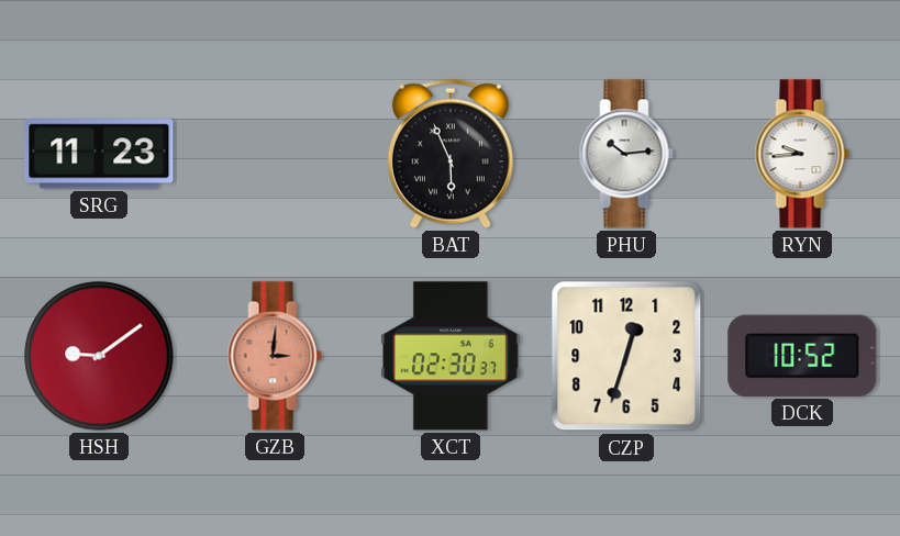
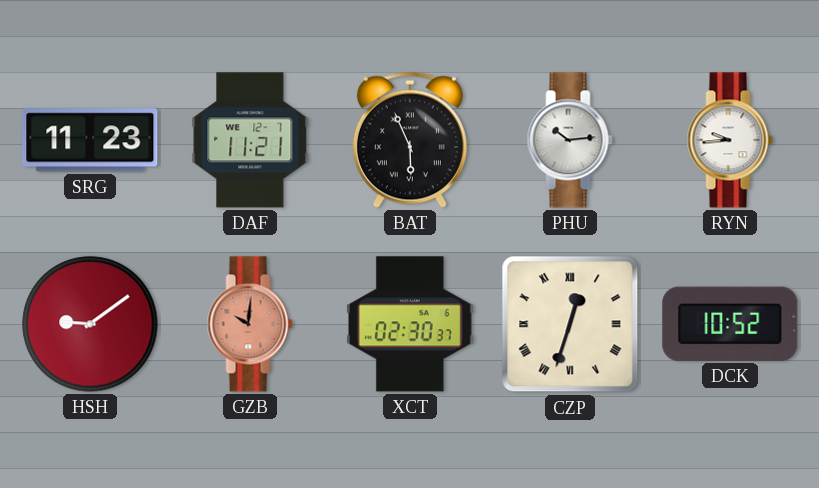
DAF: none -> 11:21 (250, 140)
GZB: 3:01 -> 10:01 (250, 324)
CZP numerals: Arabic -> Roman (570, 324)
